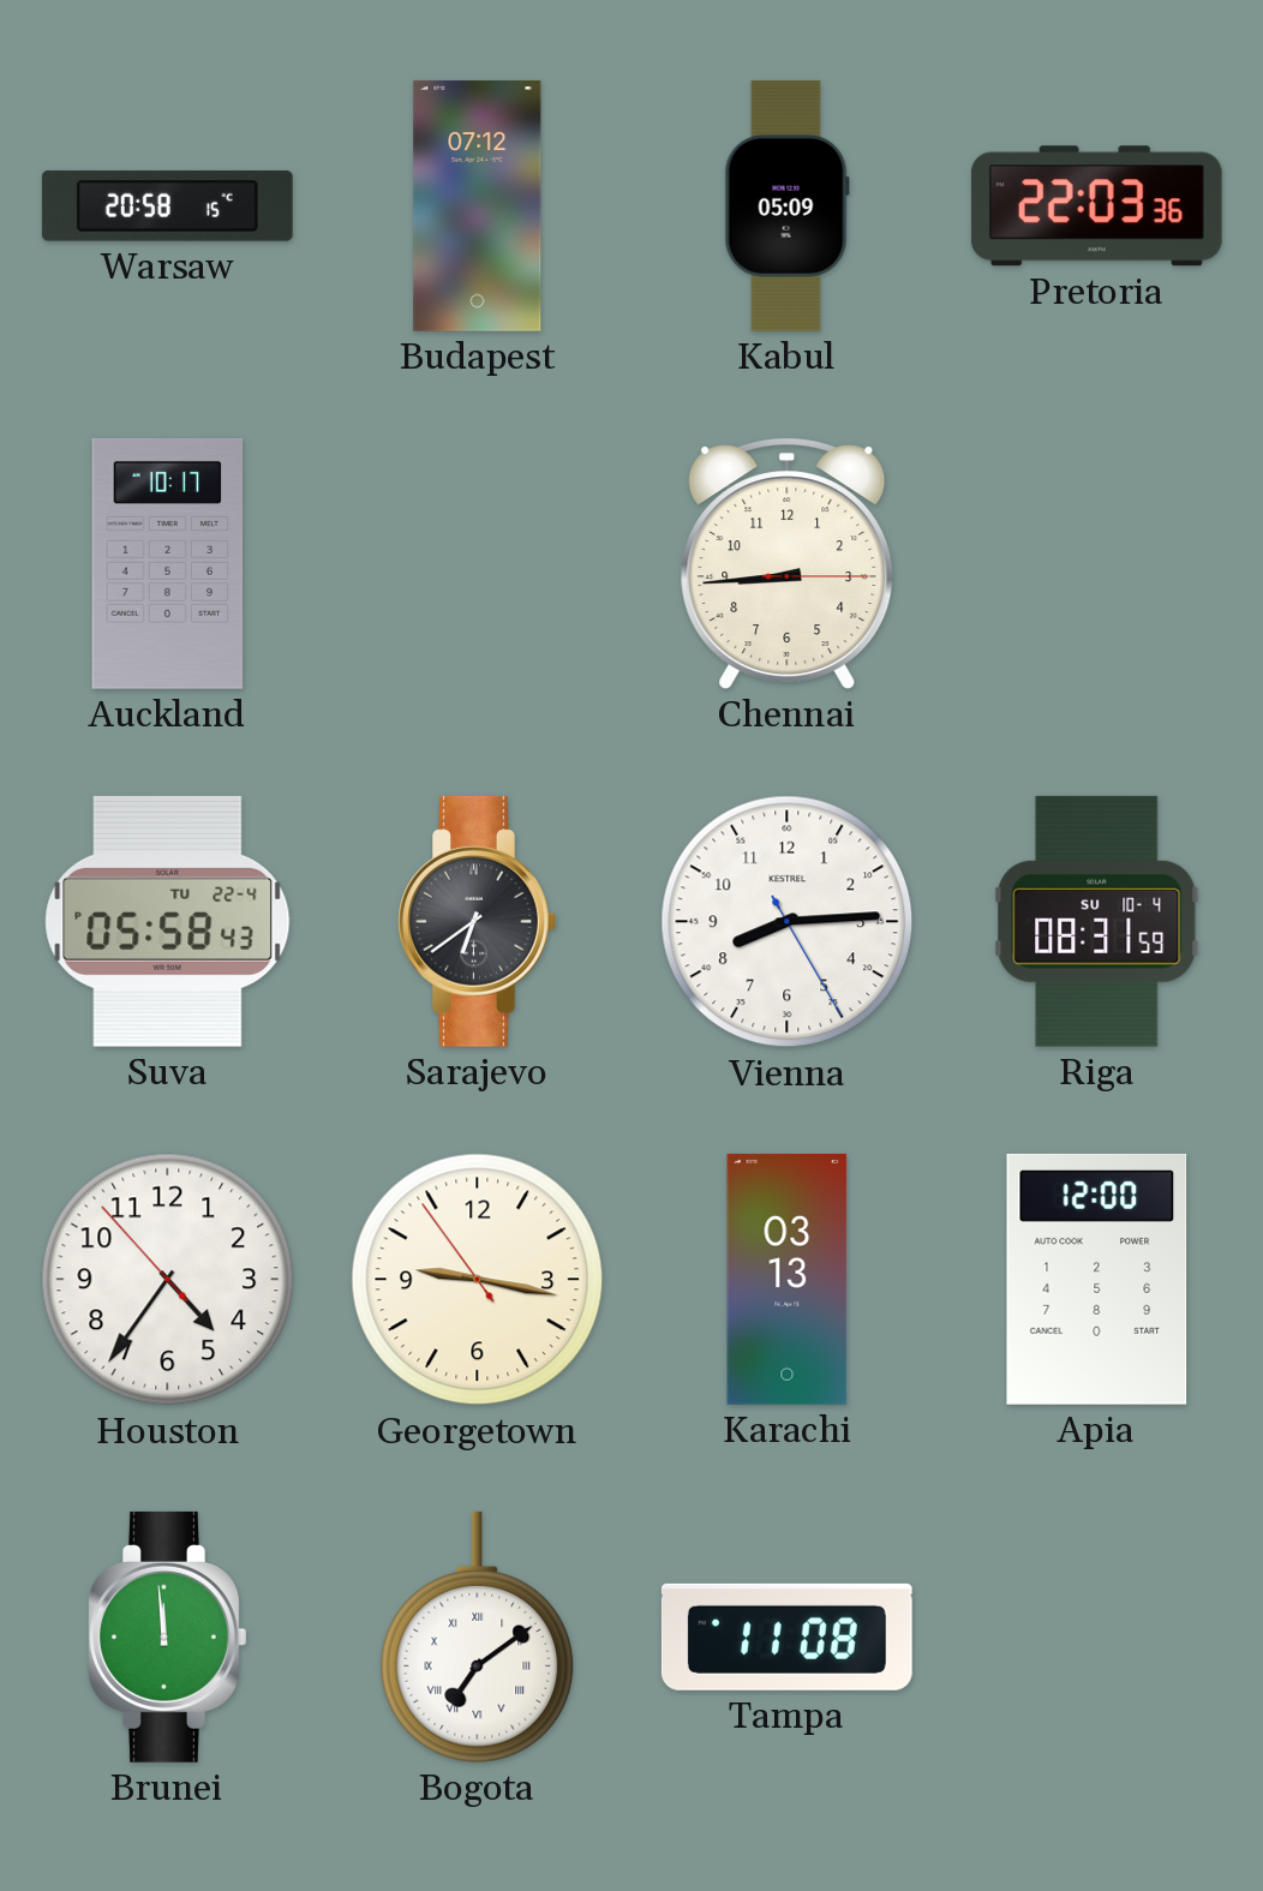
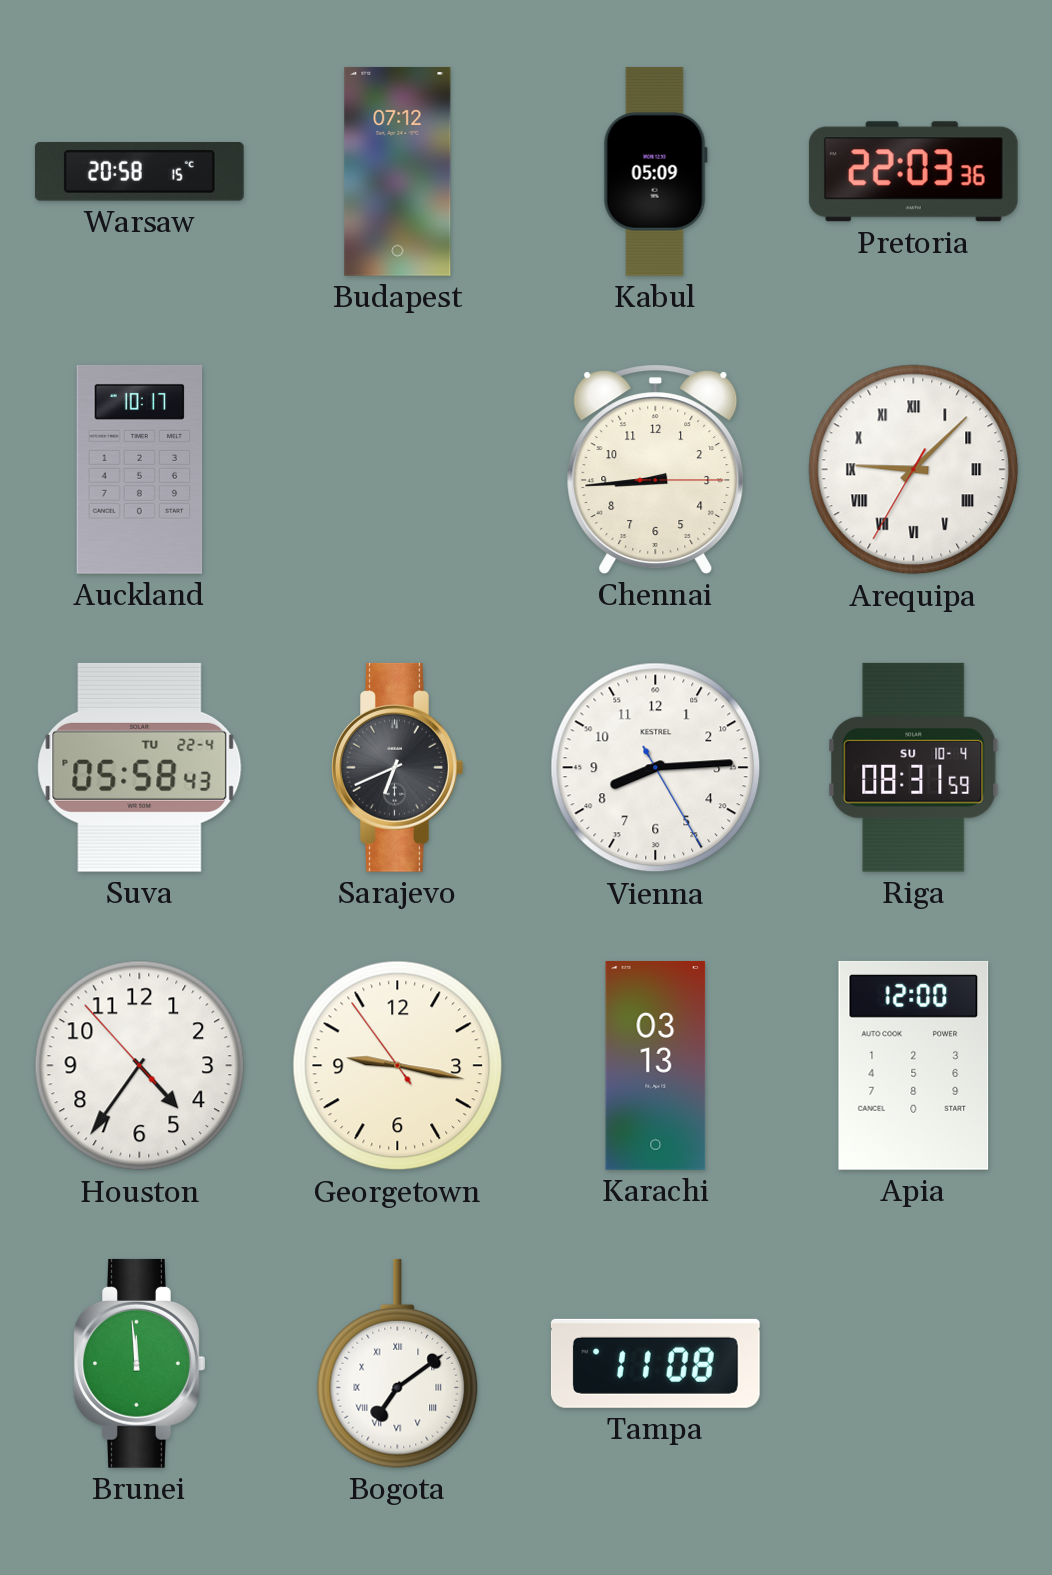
Arequipa: none -> 9:07 (914, 470)
Sarajevo: 6:39 -> 6:41 (398, 767)
